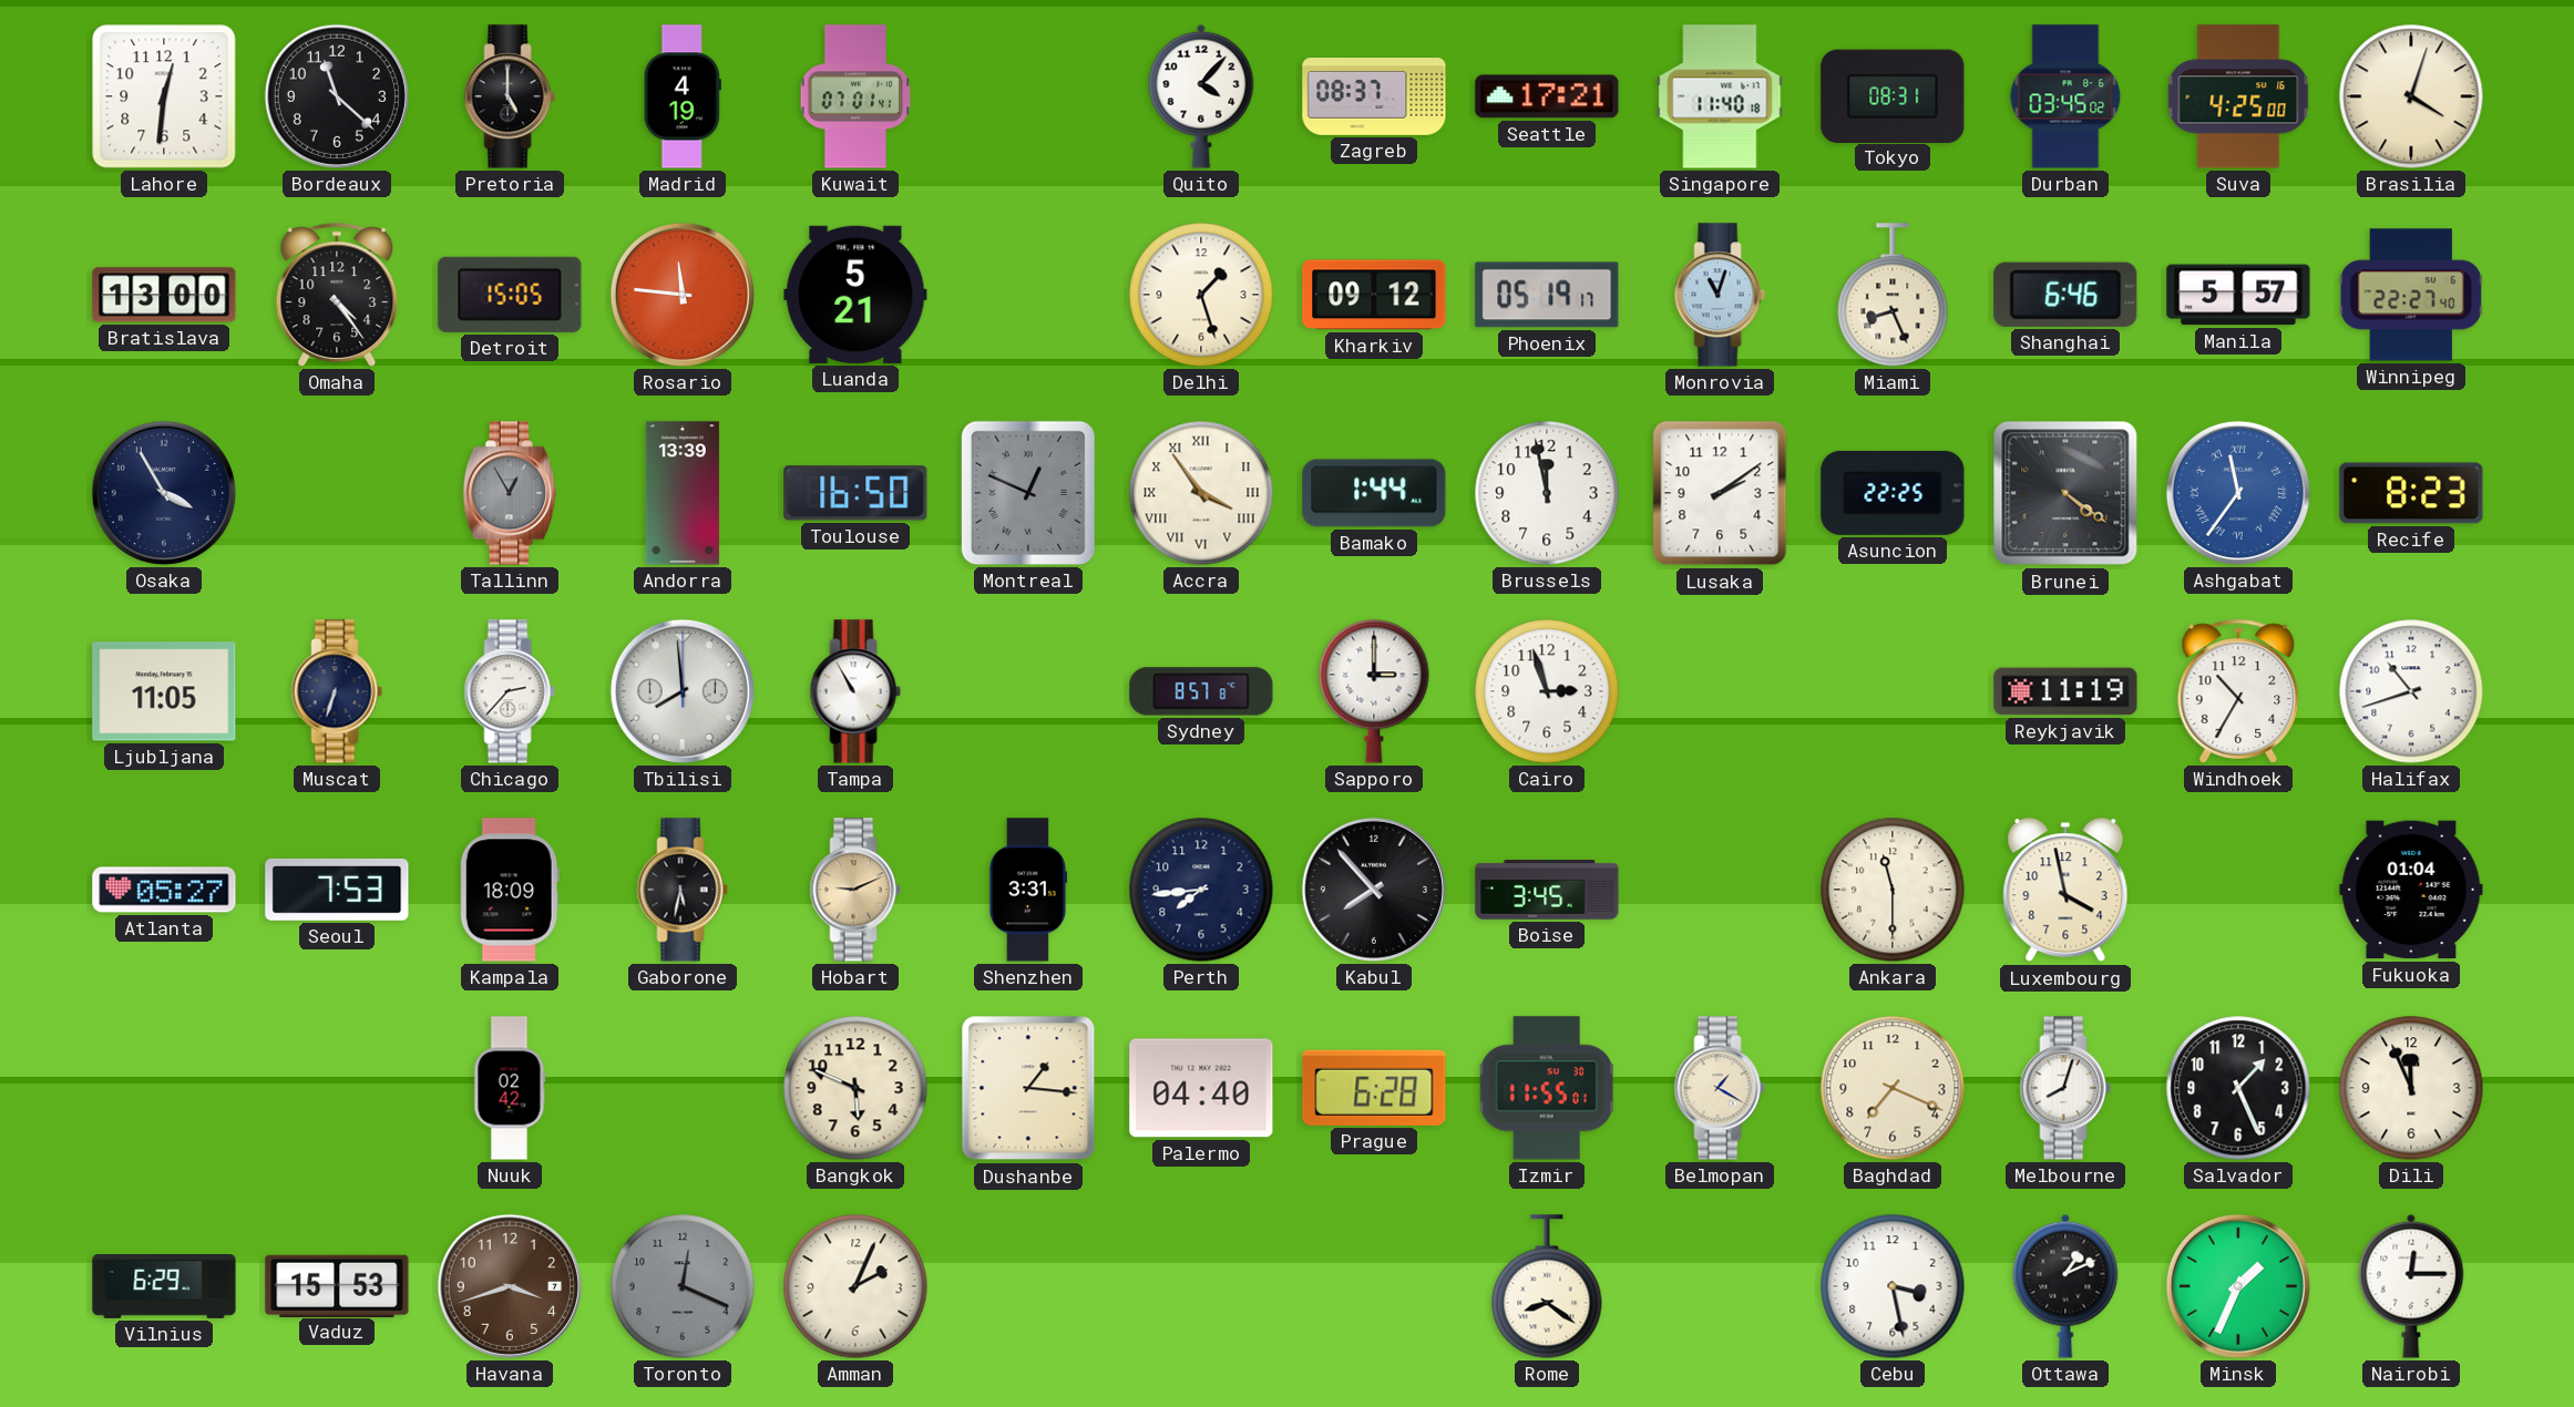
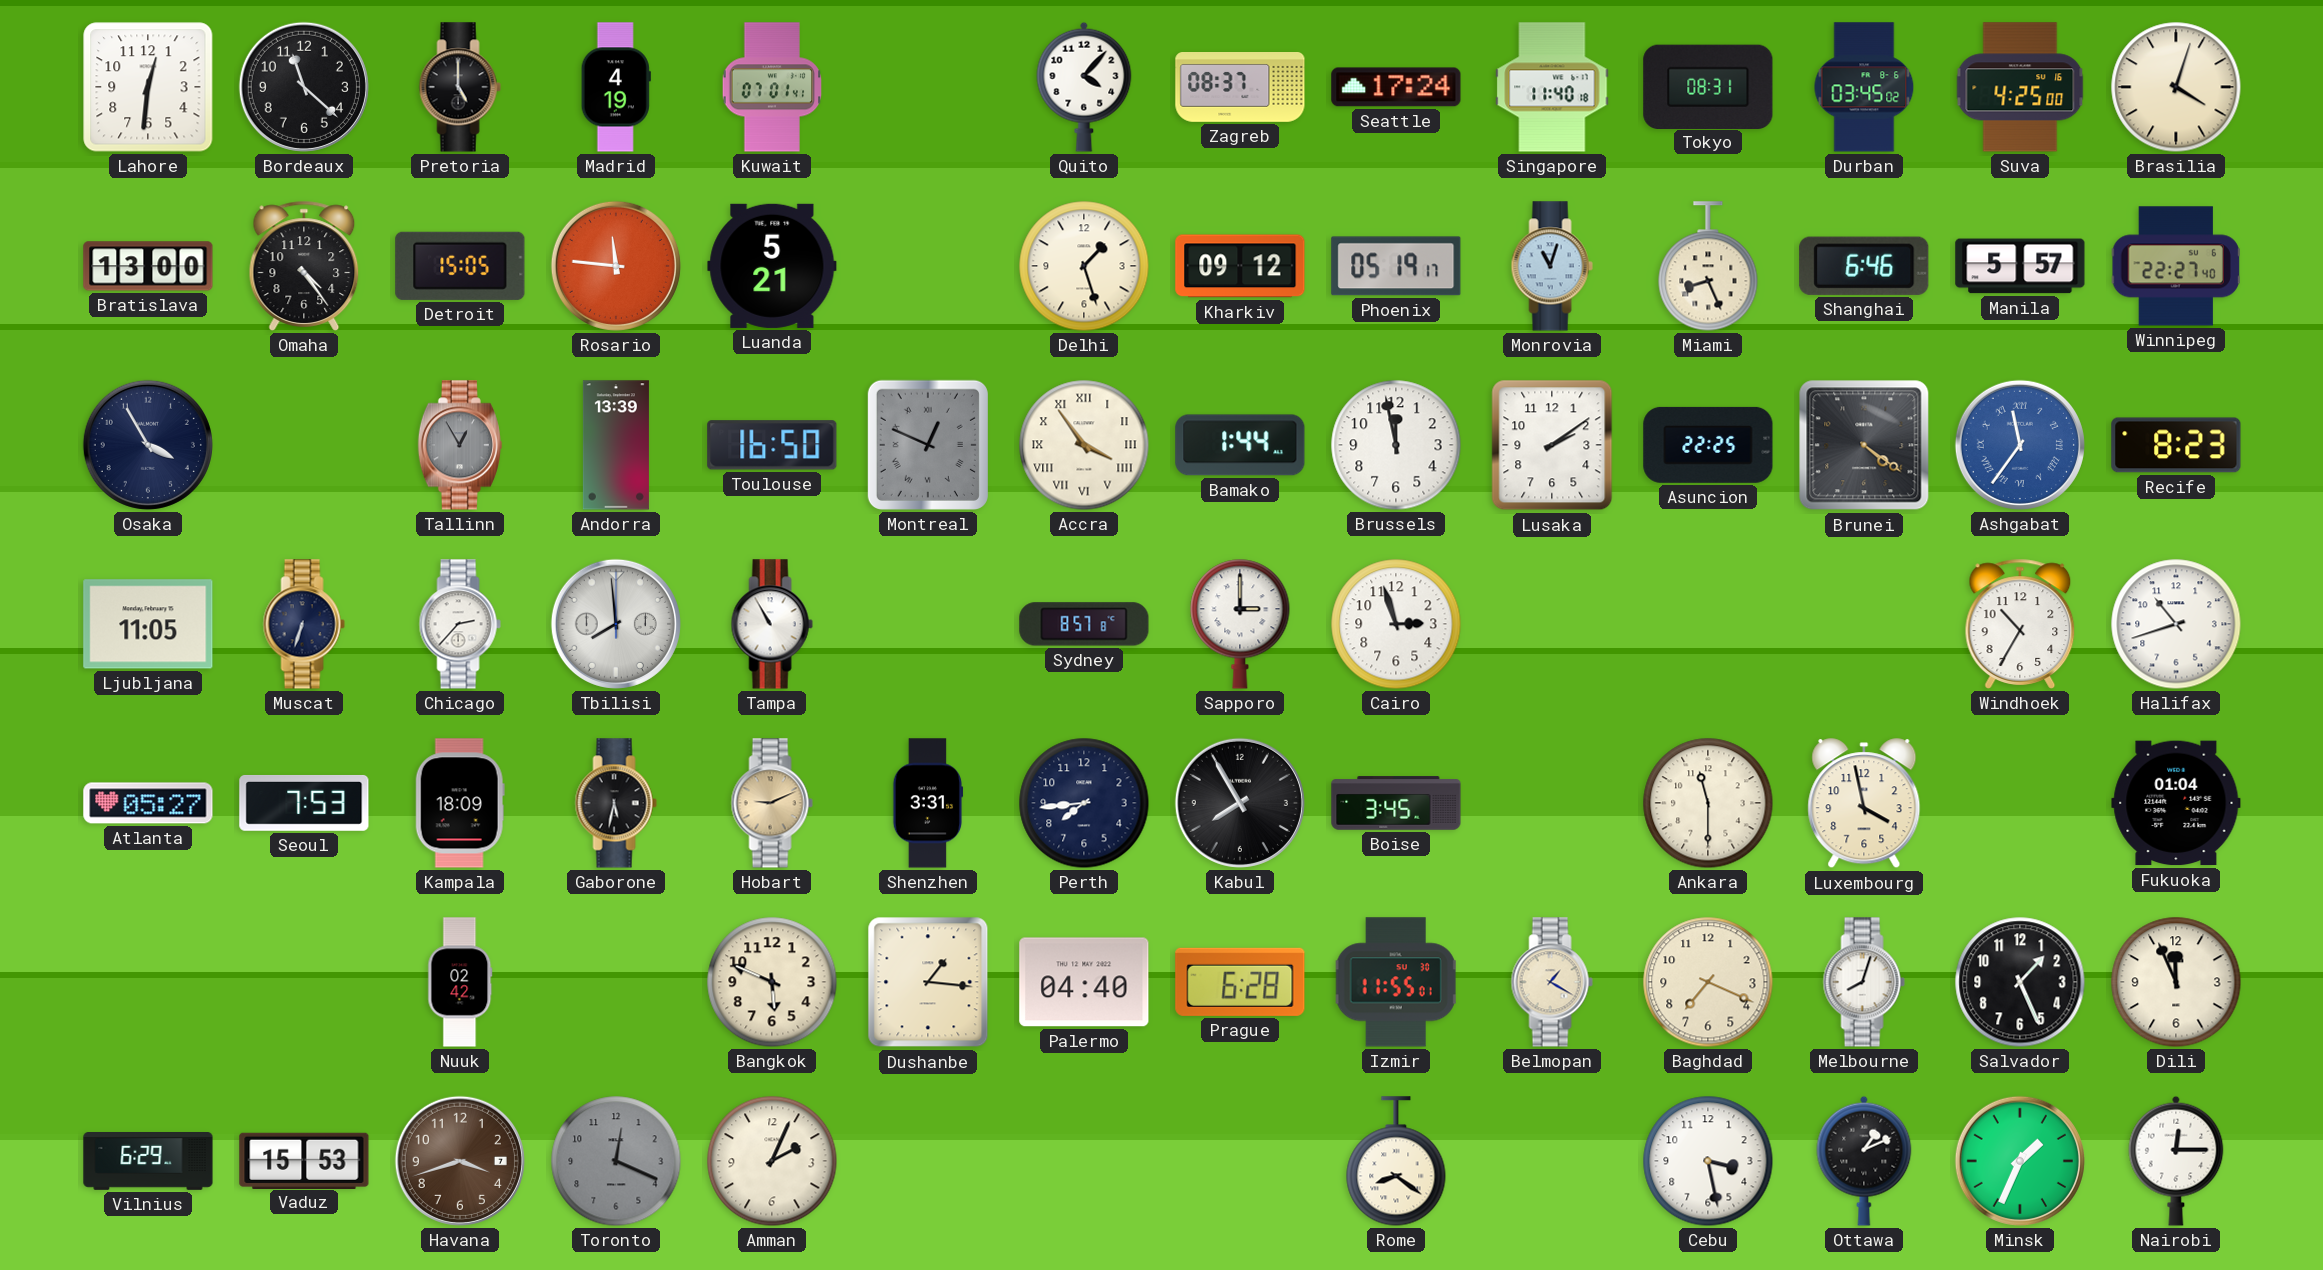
Seattle: 17:21 -> 17:24 (1396, 87)
Reykjavik: 11:19 -> none (2065, 691)
Kabul: 7:53 -> 7:55 (1240, 803)
